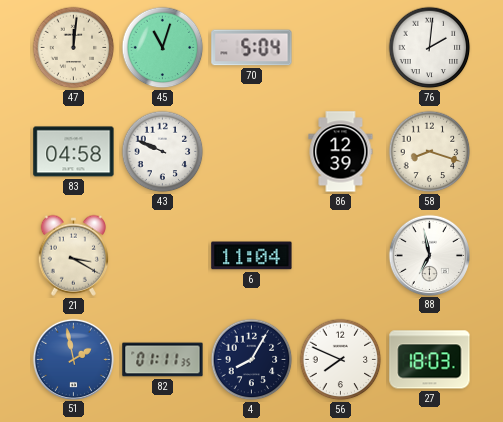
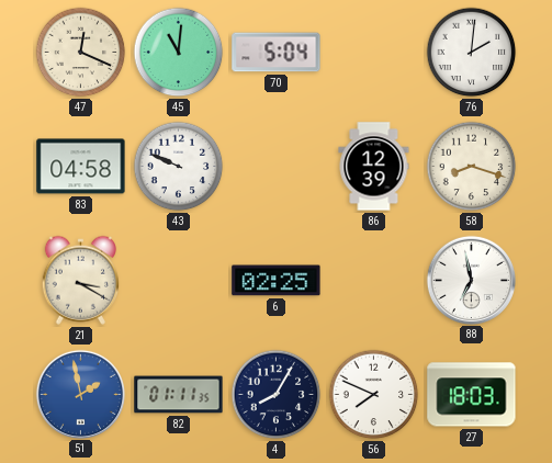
47: 12:01 -> 12:19 (81, 53)
45: 11:03 -> 11:01 (179, 53)
6: 11:04 -> 02:25 (277, 281)
